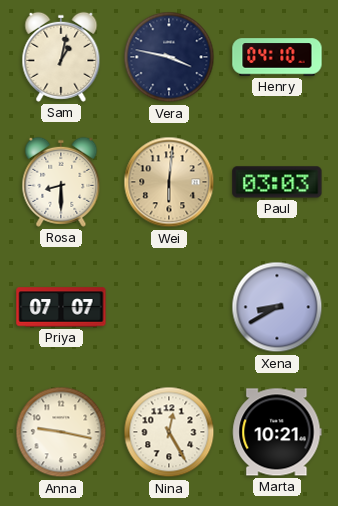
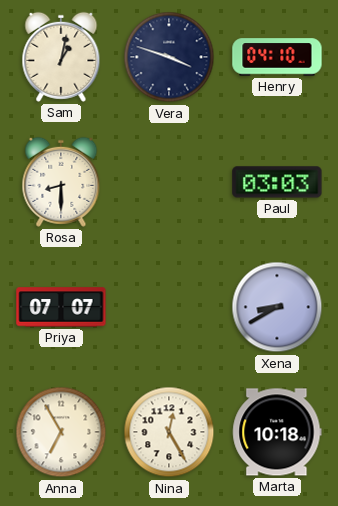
Vera: 3:47 -> 3:48 (169, 57)
Wei: 6:01 -> none (169, 182)
Anna: 9:17 -> 6:55 (61, 432)
Marta: 10:21 -> 10:18 (277, 432)
